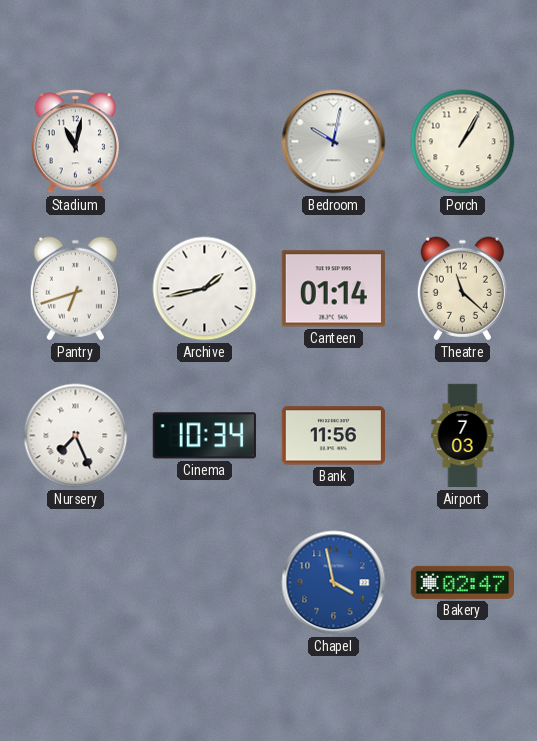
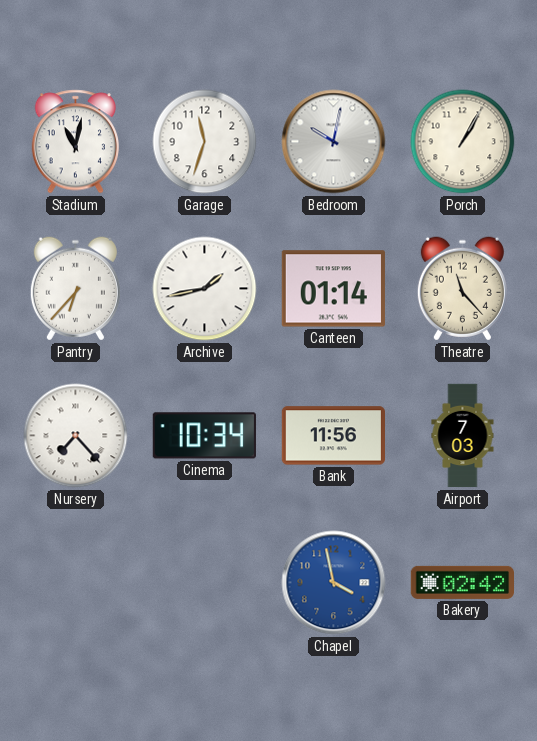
Garage: none -> 11:33 (205, 142)
Pantry: 6:42 -> 6:37 (75, 289)
Theatre: 11:22 -> 11:23 (462, 289)
Nursery: 7:26 -> 7:23 (76, 436)
Bakery: 02:47 -> 02:42 (462, 582)
